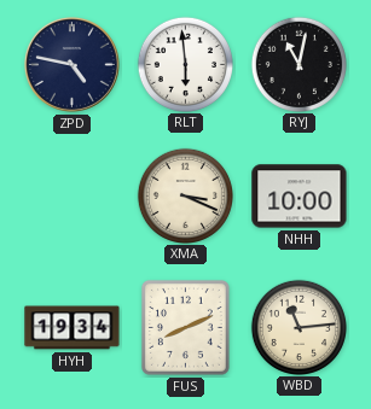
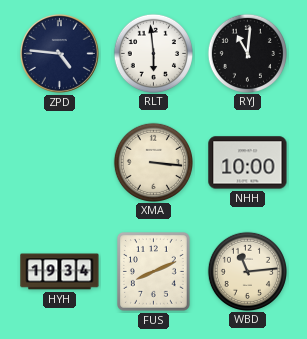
ZPD: 4:47 -> 4:46 (59, 53)
RYJ: 11:02 -> 11:01 (247, 53)
XMA: 3:19 -> 3:16 (153, 162)
